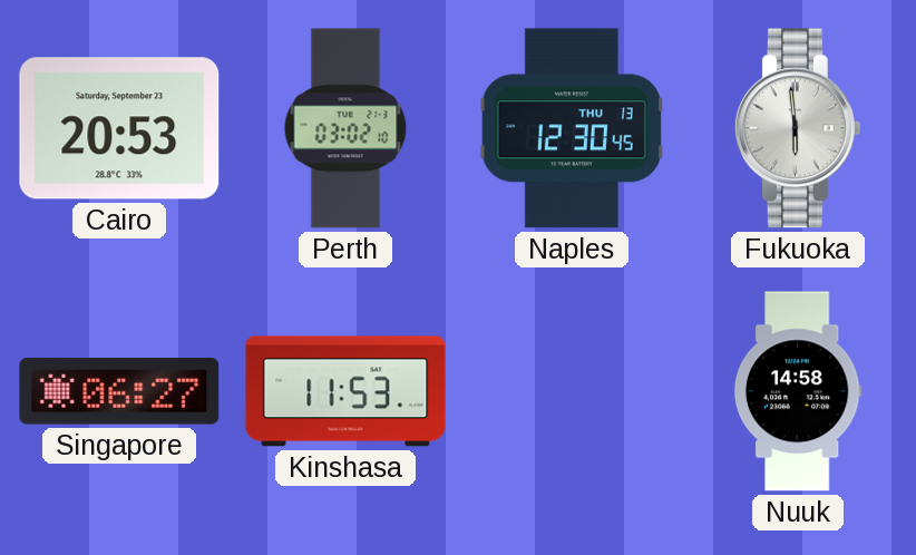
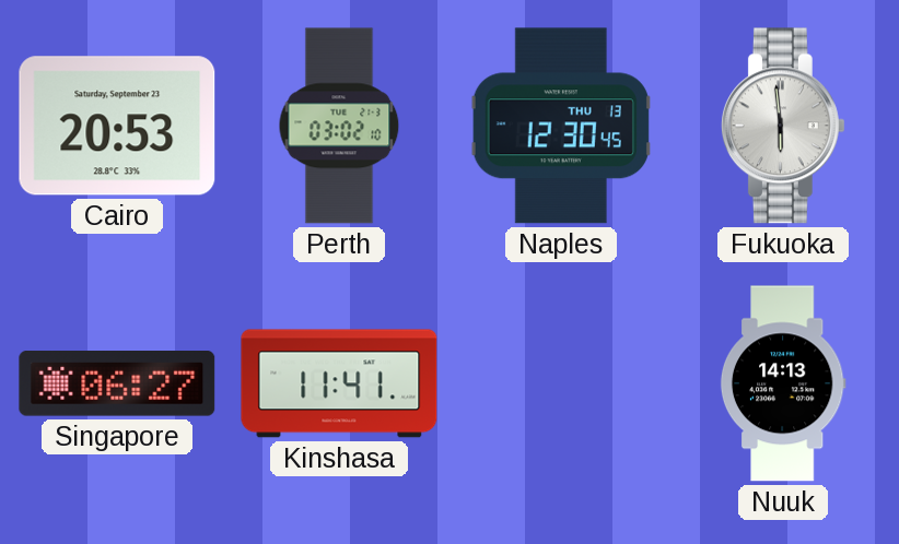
Kinshasa: 11:53 -> 11:41 (339, 383)
Nuuk: 14:58 -> 14:13 (783, 383)
